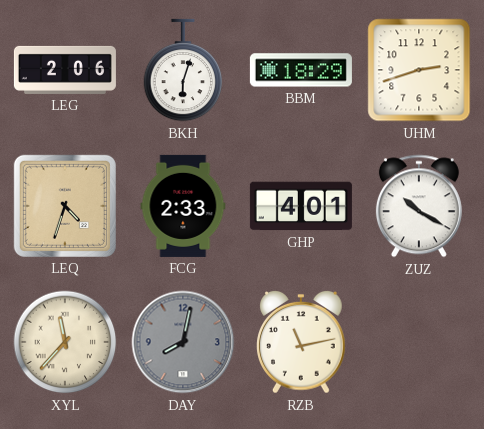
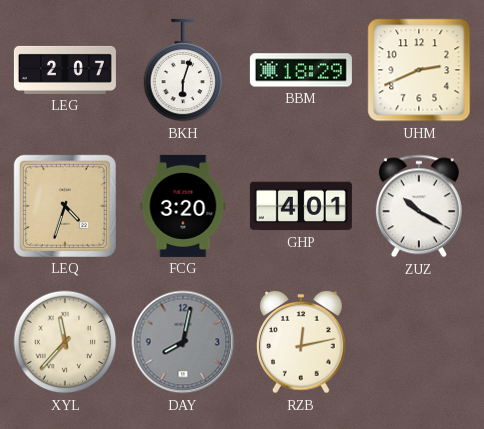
LEG: 2:06 -> 2:07 (65, 70)
UHM: 2:42 -> 2:41 (419, 70)
FCG: 2:33 -> 3:20 (183, 206)
RZB: 11:13 -> 12:13 (302, 342)
